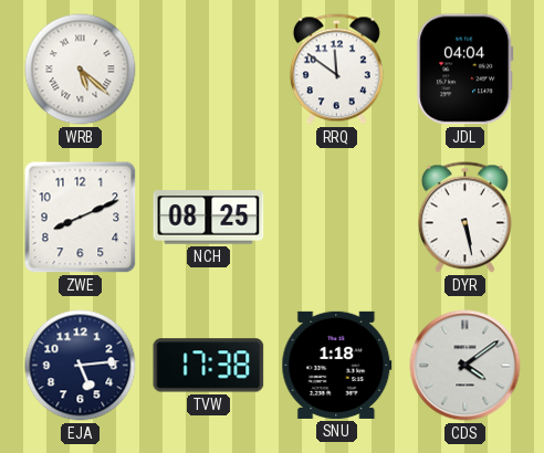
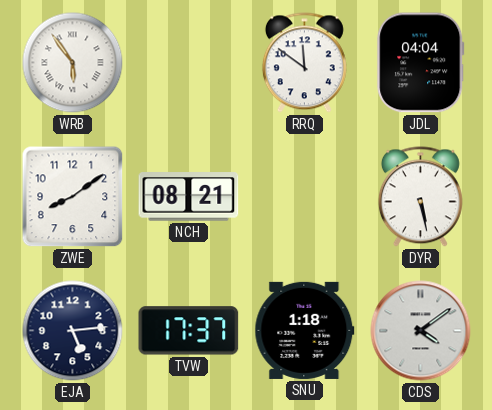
WRB: 5:22 -> 5:54 (73, 63)
ZWE: 8:11 -> 8:09 (73, 197)
NCH: 08:25 -> 08:21 (189, 197)
TVW: 17:38 -> 17:37 (189, 331)
